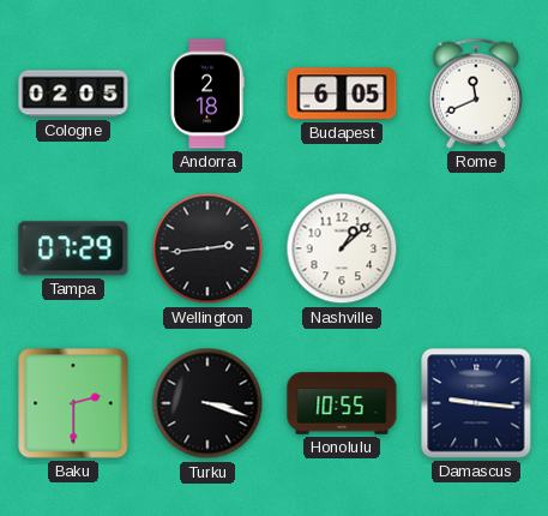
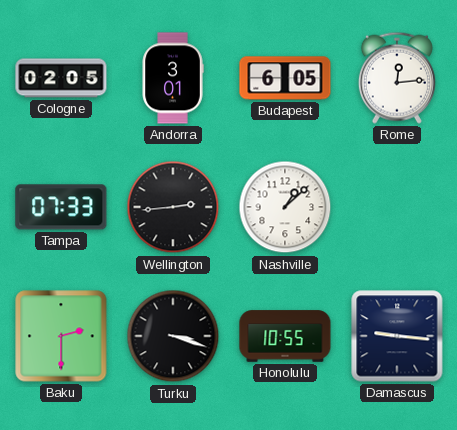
Andorra: 2:18 -> 3:01 (173, 78)
Rome: 11:41 -> 12:14 (397, 78)
Tampa: 07:29 -> 07:33 (61, 207)
